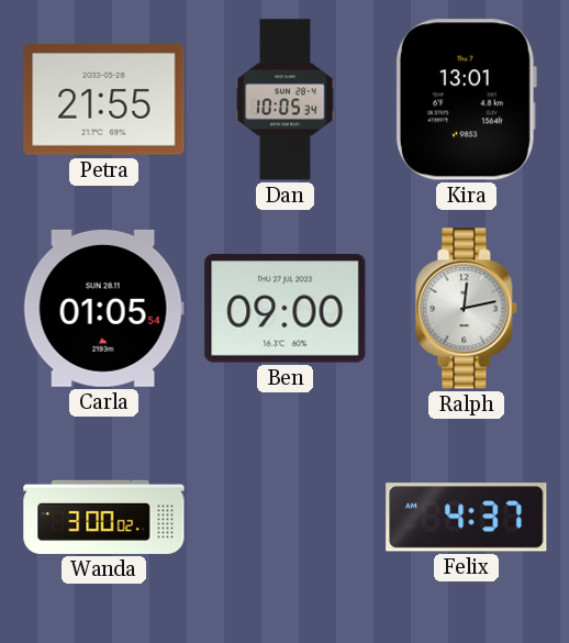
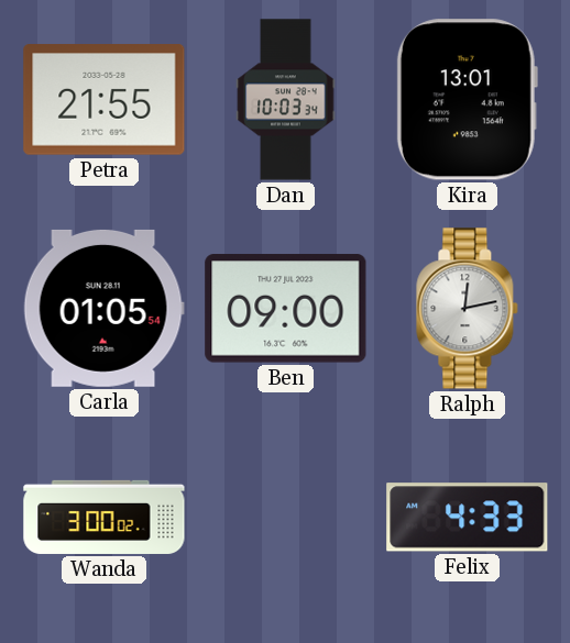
Dan: 10:05 -> 10:03 (286, 100)
Felix: 4:37 -> 4:33 (468, 518)
